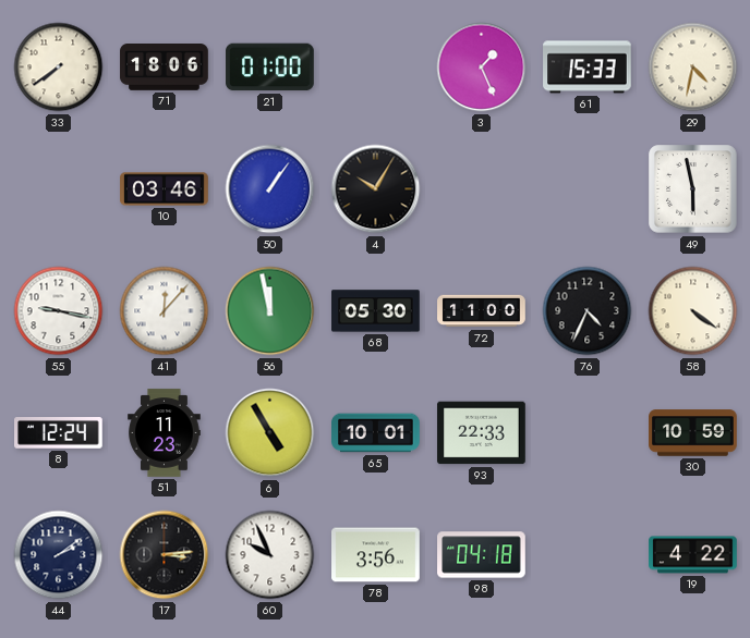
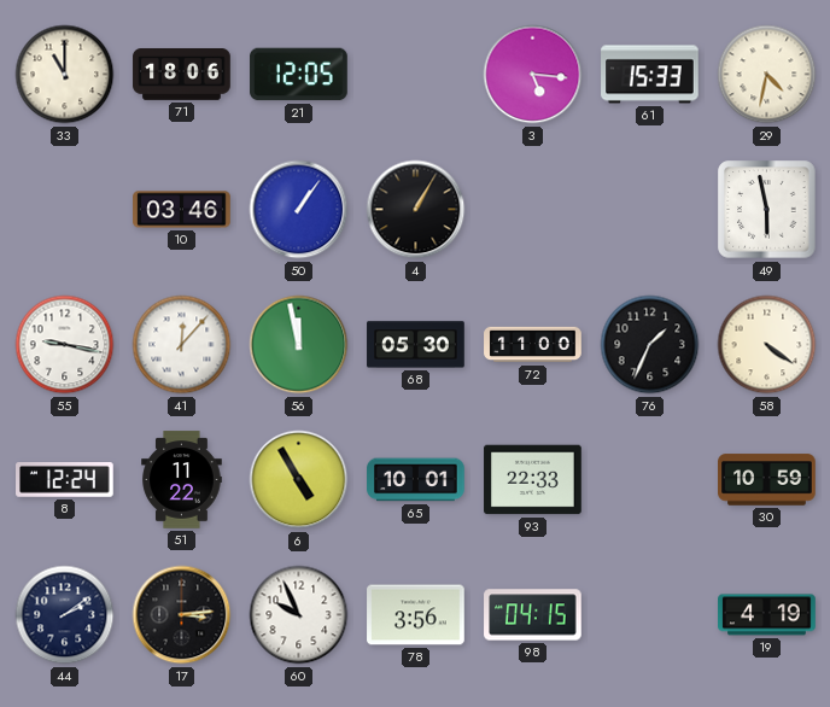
33: 7:39 -> 11:00 (65, 75)
21: 01:00 -> 12:05 (299, 75)
3: 1:26 -> 5:16 (533, 75)
4: 10:05 -> 1:05 (416, 210)
76: 4:34 -> 1:34 (650, 345)
51: 11:23 -> 11:22 (182, 480)
98: 04:18 -> 04:15 (533, 615)
19: 4:22 -> 4:19 (767, 615)
